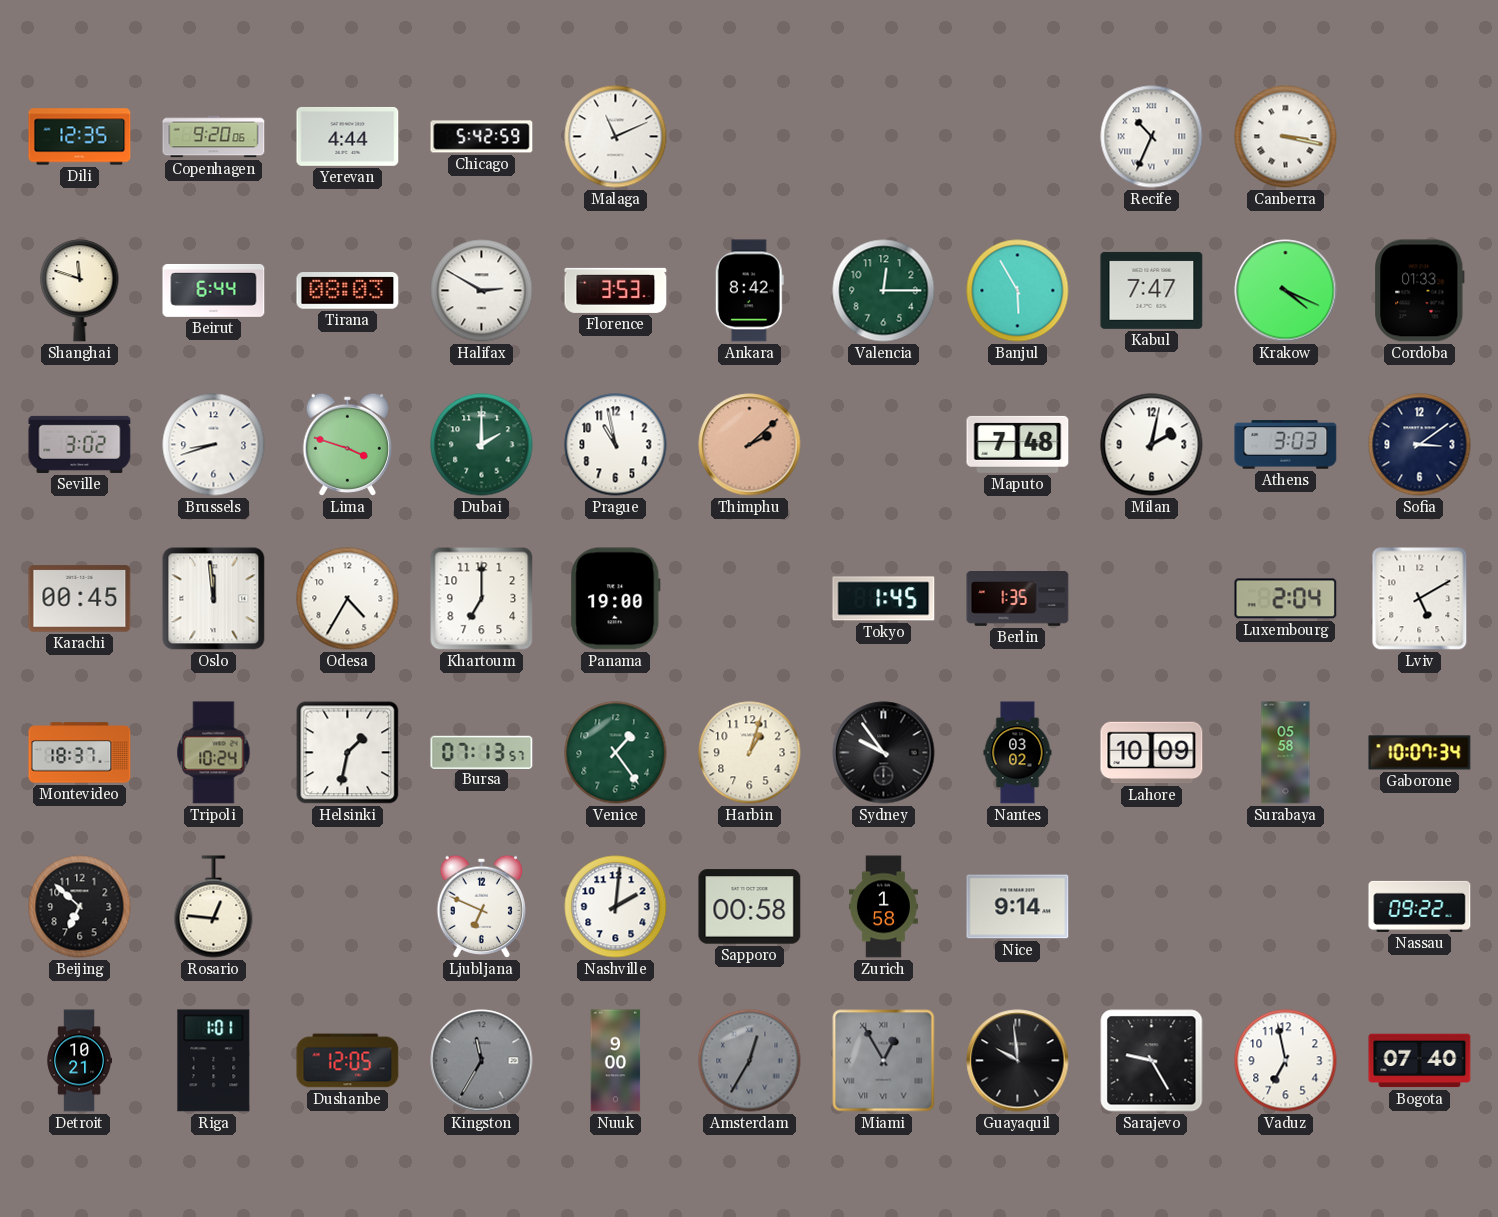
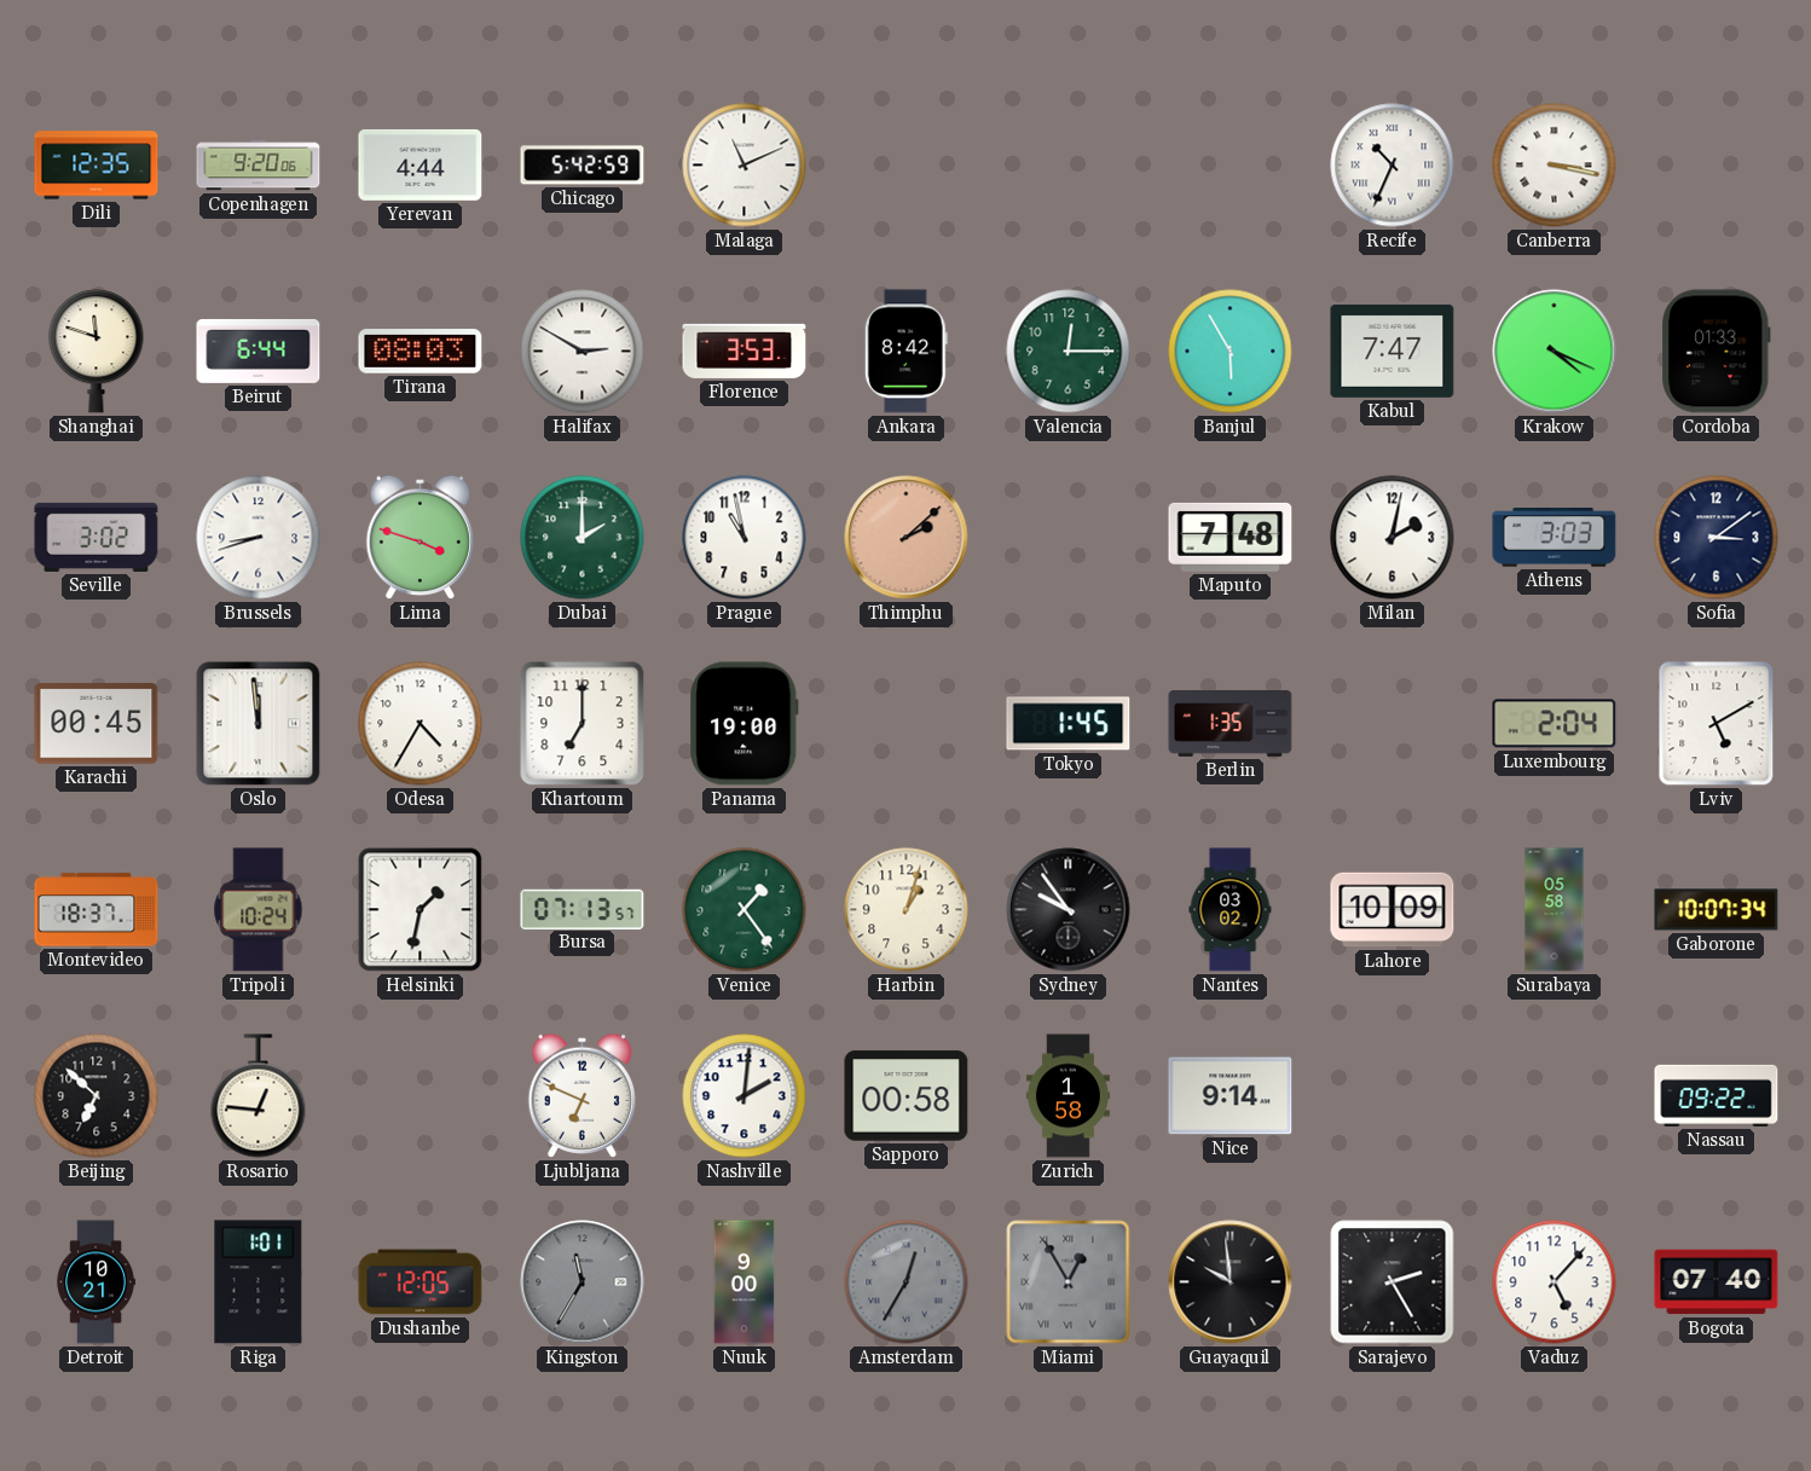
Sarajevo: 9:25 -> 2:25 (1393, 1282)
Vaduz: 6:58 -> 5:07 (1555, 1282)
